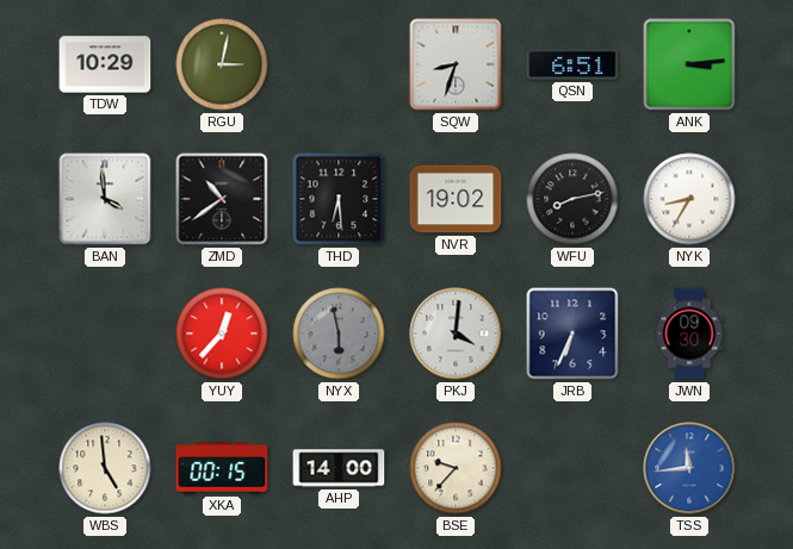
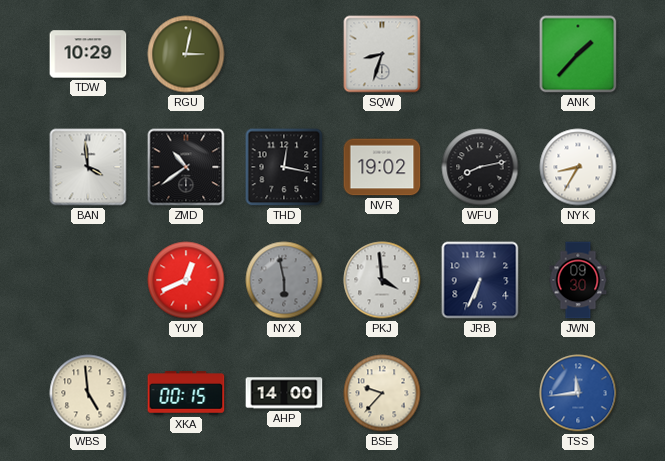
QSN: 6:51 -> none (572, 64)
ANK: 3:14 -> 1:37 (578, 54)
THD: 6:29 -> 12:17 (284, 167)
YUY: 12:37 -> 12:41 (186, 280)
PKJ: 4:01 -> 3:59 (382, 280)
